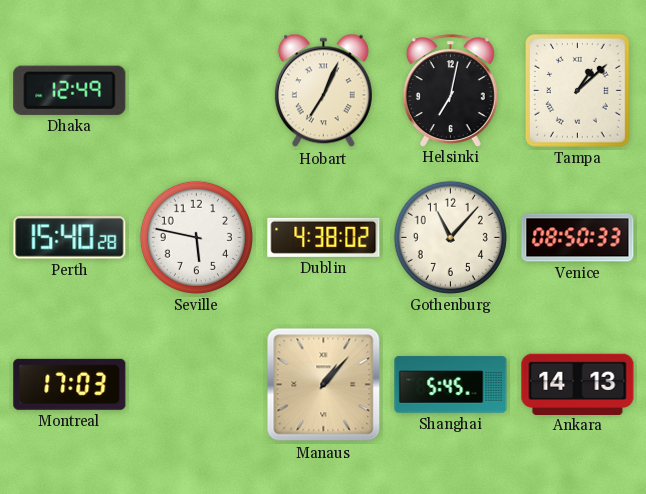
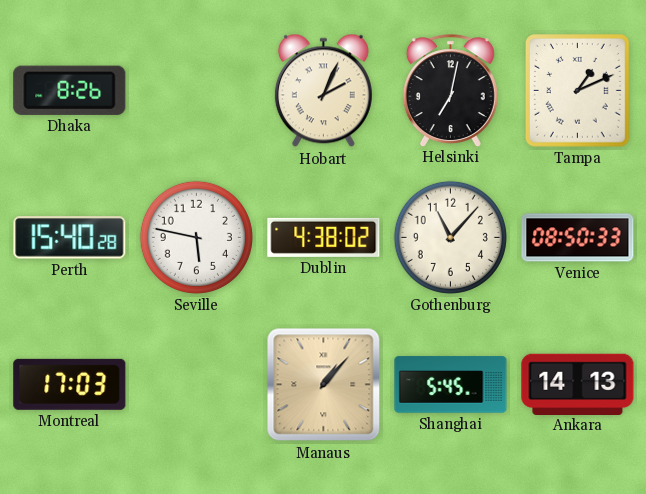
Dhaka: 12:49 -> 8:26 (70, 90)
Hobart: 7:04 -> 2:04 (323, 91)
Tampa: 1:08 -> 1:11 (578, 91)
